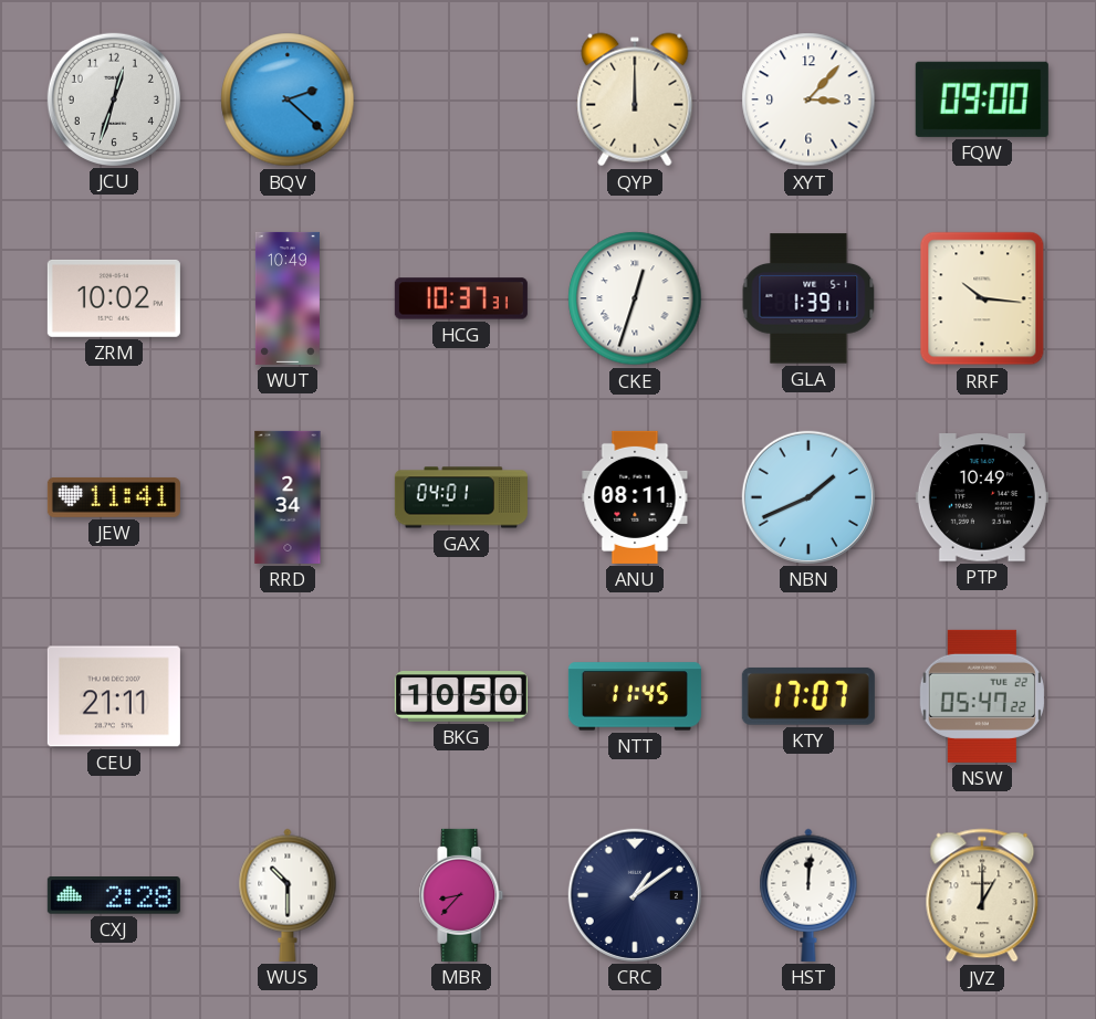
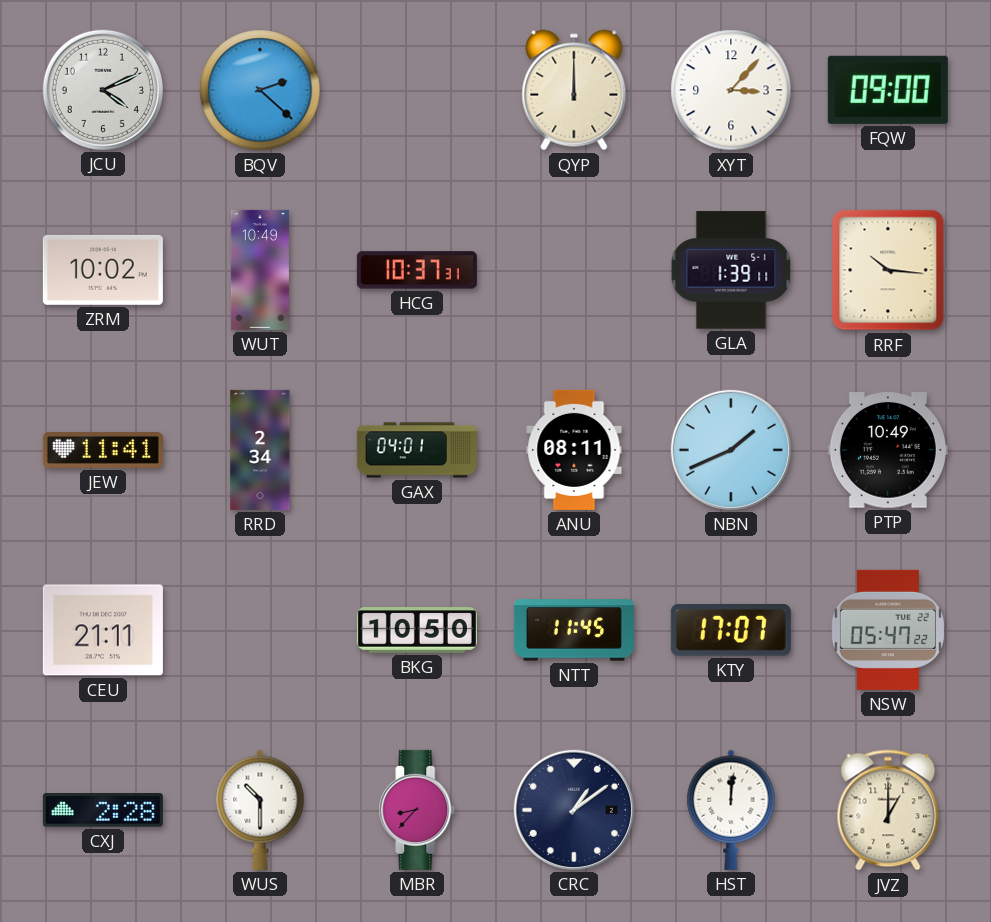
JCU: 12:33 -> 4:11 (103, 90)
CKE: 12:33 -> none (635, 298)
